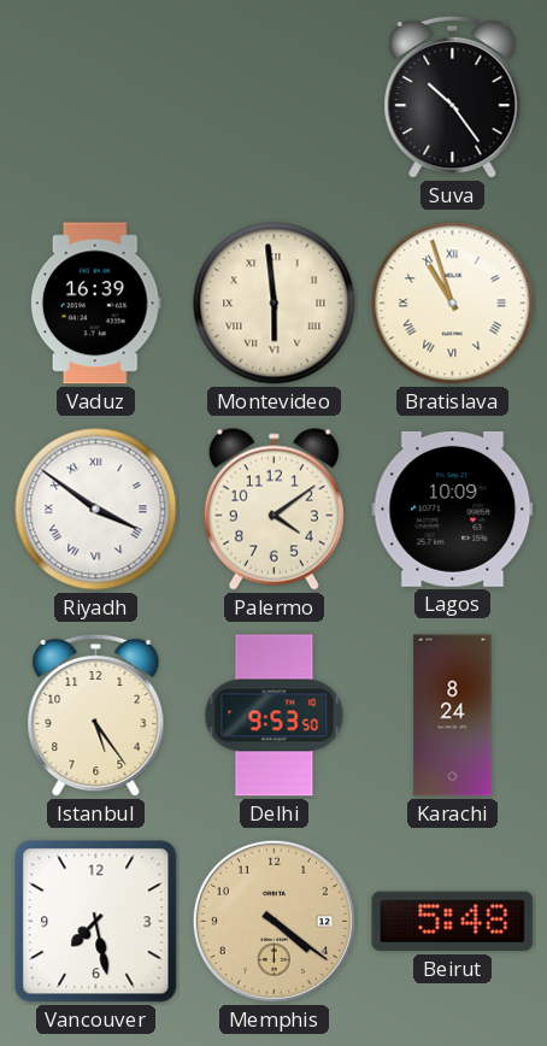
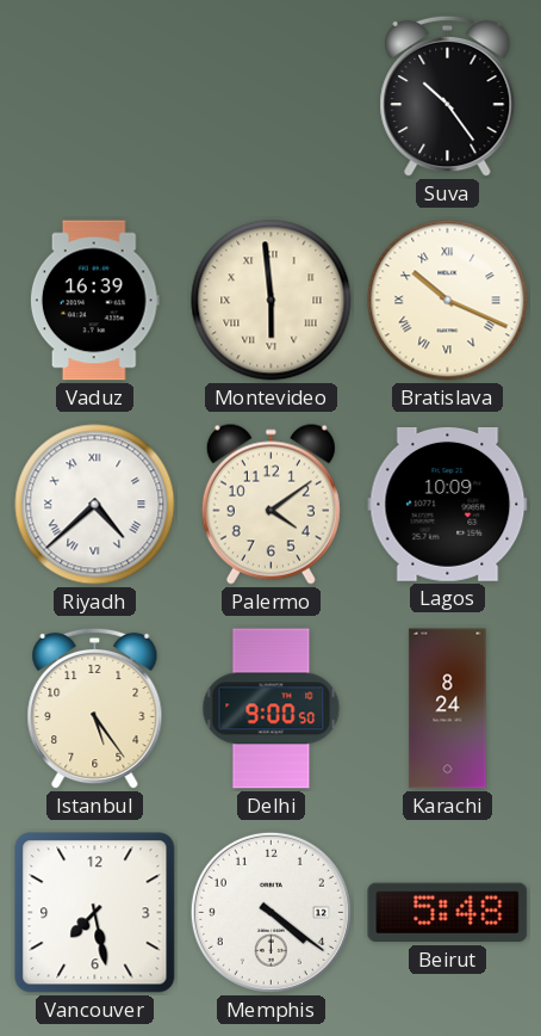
Bratislava: 10:57 -> 10:19 (448, 301)
Riyadh: 3:51 -> 4:38 (95, 505)
Delhi: 9:53 -> 9:00 (272, 709)
Memphis dial: champagne -> white (270, 912)
